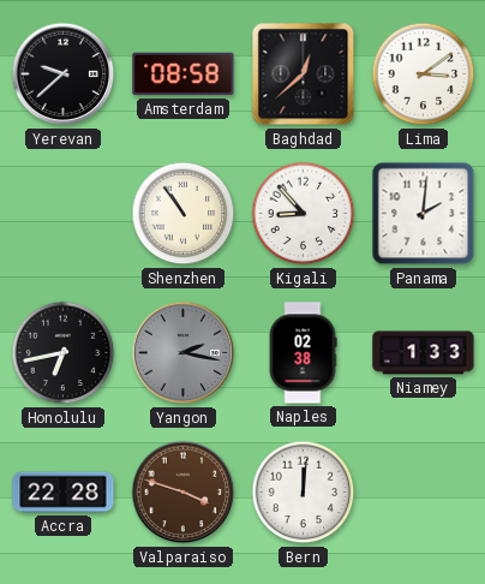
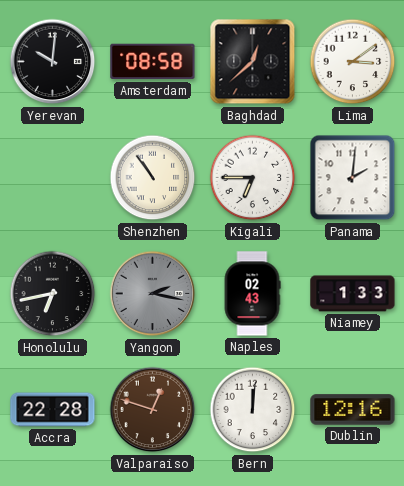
Yerevan: 9:38 -> 10:01 (53, 62)
Kigali: 8:53 -> 6:45 (253, 178)
Naples: 02:38 -> 02:43 (252, 294)
Valparaiso: 3:48 -> 12:48 (153, 410)
Dublin: none -> 12:16 (353, 410)
